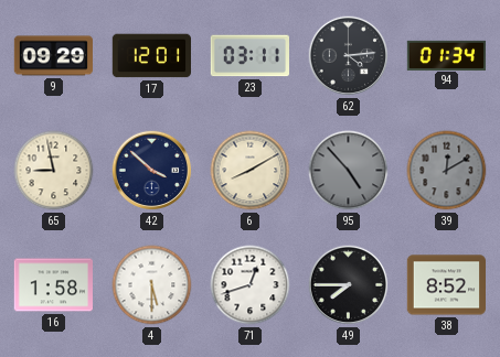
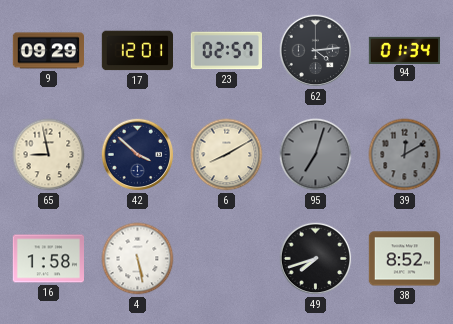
23: 03:11 -> 02:57 (226, 51)
95: 4:53 -> 7:03 (316, 155)
4: 5:30 -> 5:28 (138, 259)
71: 12:42 -> none (251, 285)
49: 7:45 -> 7:42 (316, 259)
